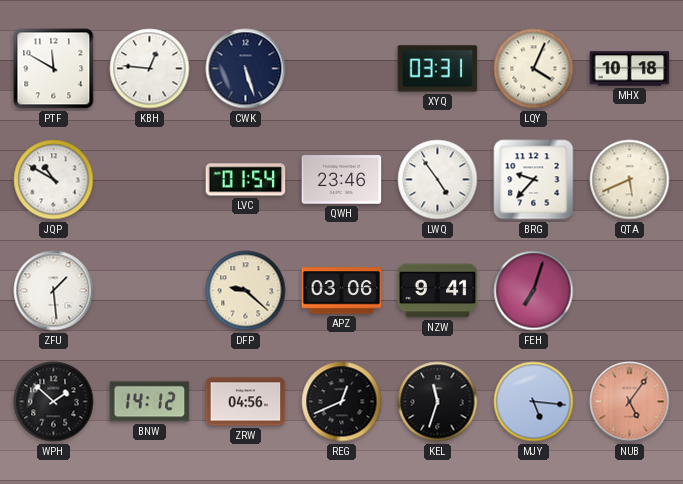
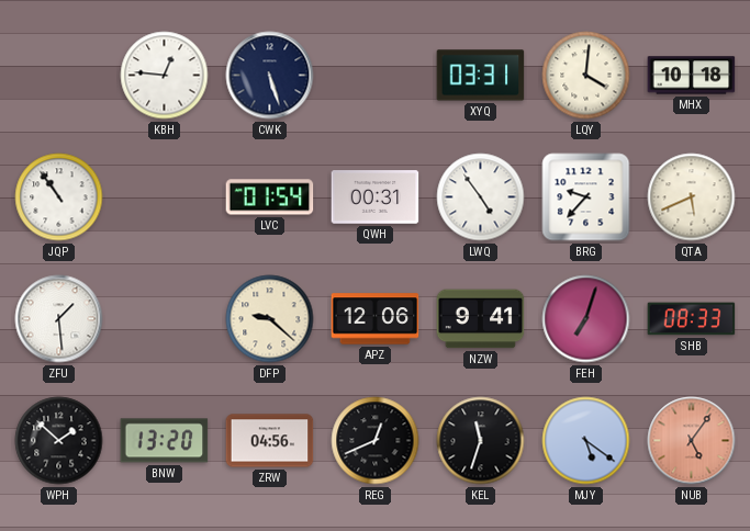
PTF: 11:50 -> none (54, 69)
LQY: 4:04 -> 4:01 (586, 76)
JQP: 10:50 -> 10:54 (59, 197)
QWH: 23:46 -> 00:31 (376, 197)
APZ: 03:06 -> 12:06 (376, 319)
SHB: none -> 08:33 (692, 319)
BNW: 14:12 -> 13:20 (165, 441)
MJY: 5:16 -> 5:21 (586, 441)
